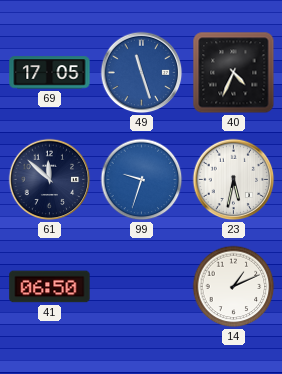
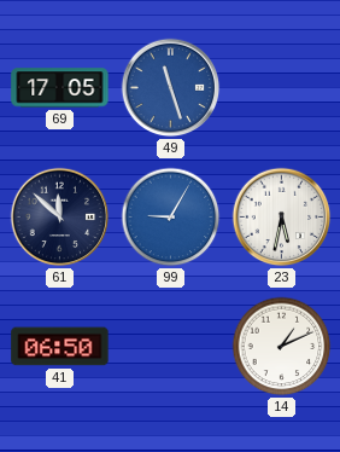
40: 4:34 -> none (234, 73)
99: 9:33 -> 9:05 (171, 218)
